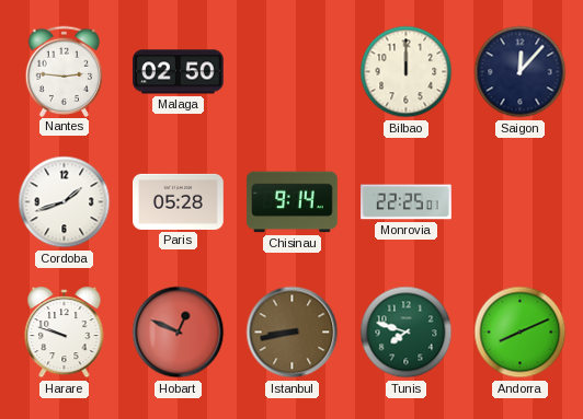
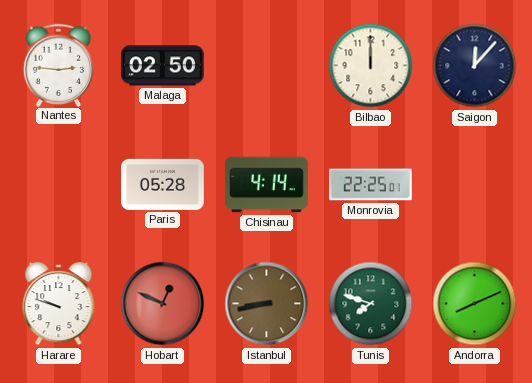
Cordoba: 1:42 -> none (65, 202)
Chisinau: 9:14 -> 4:14 (267, 185)
